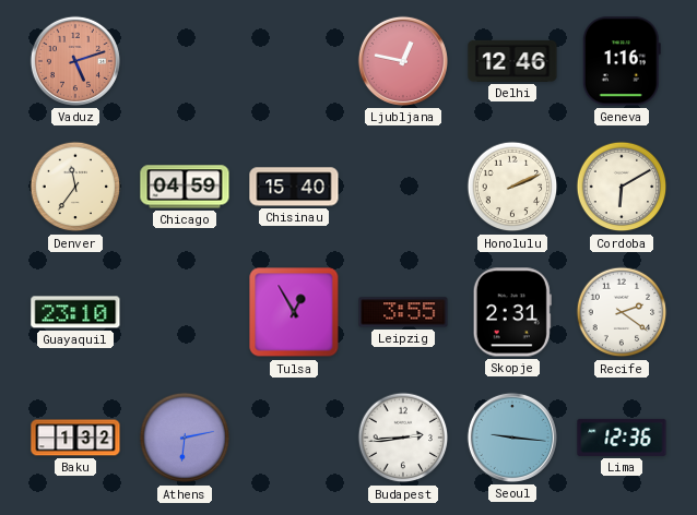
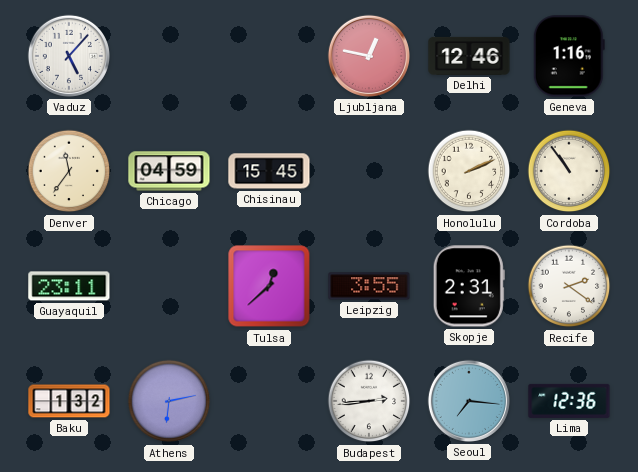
Vaduz: 5:12 -> 5:07 (69, 56)
Vaduz dial: salmon -> white (69, 56)
Chisinau: 15:40 -> 15:45 (269, 171)
Cordoba: 6:10 -> 10:54 (569, 171)
Guayaquil: 23:10 -> 23:11 (69, 286)
Tulsa: 12:55 -> 12:38 (269, 286)
Seoul: 9:16 -> 7:16 (469, 401)
